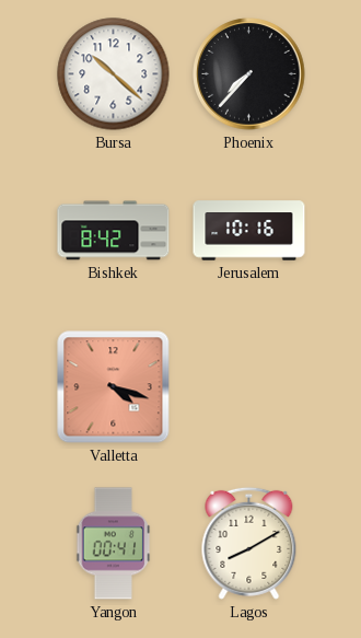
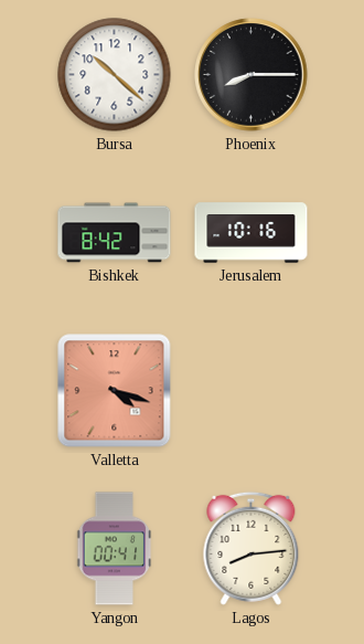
Phoenix: 7:37 -> 8:15 (251, 75)
Lagos: 8:10 -> 8:14 (251, 548)
